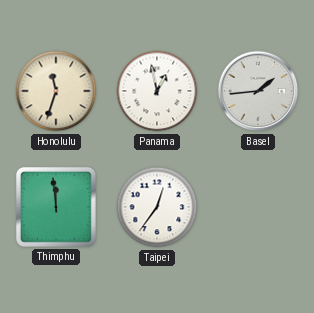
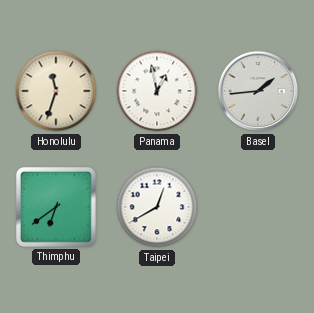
Thimphu: 11:59 -> 6:39 (56, 207)
Taipei: 12:36 -> 12:40 (157, 207)
